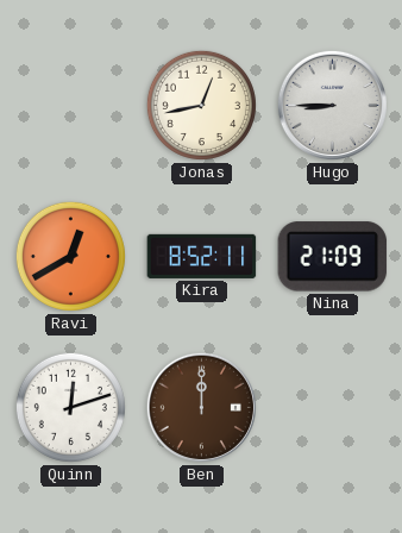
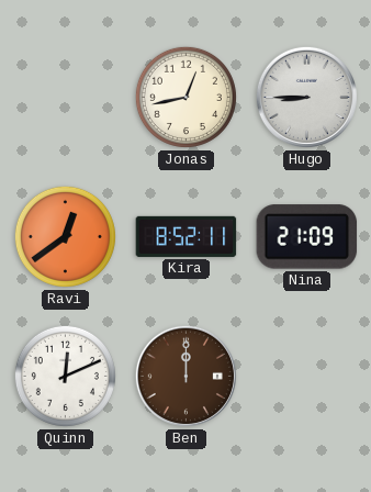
Ravi: 12:40 -> 12:39 (65, 236)
Quinn: 12:12 -> 12:11 (65, 376)
